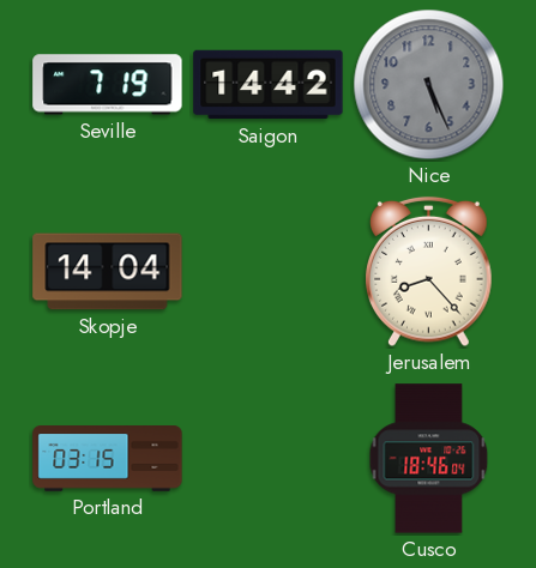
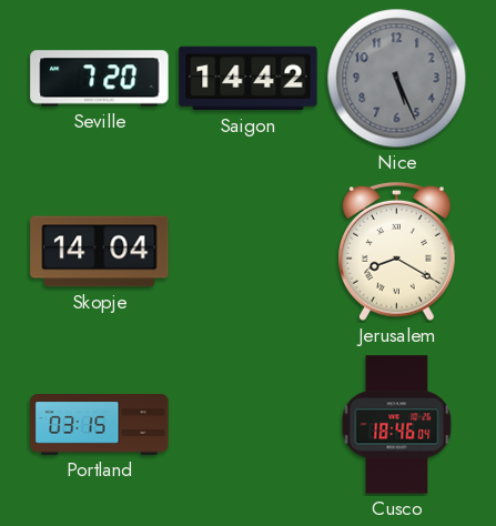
Seville: 7:19 -> 7:20 (100, 79)
Jerusalem: 8:23 -> 8:20 (397, 252)
